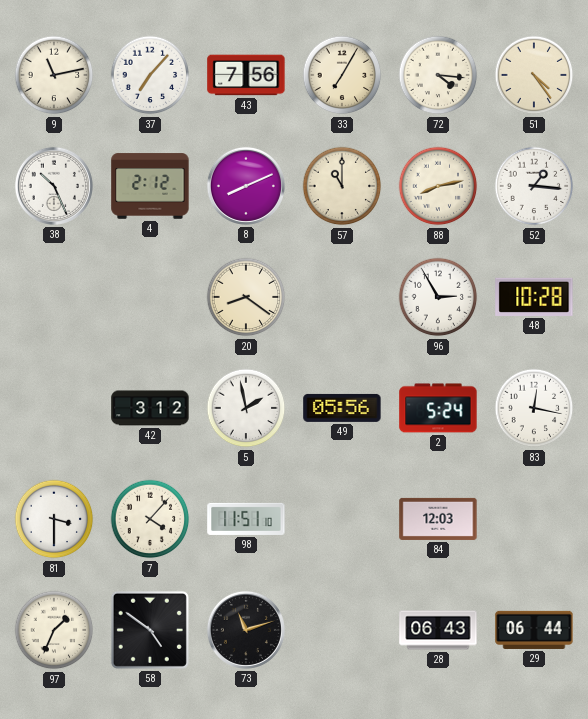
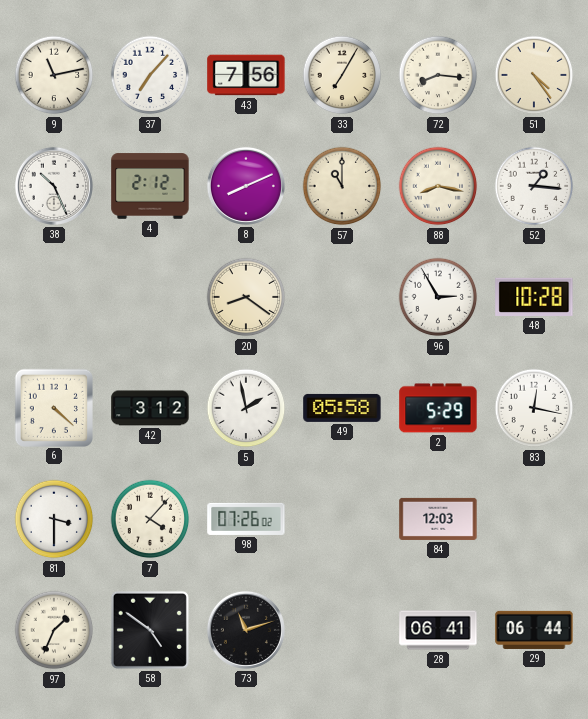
72: 4:16 -> 8:16 (438, 75)
88: 8:13 -> 8:17 (438, 186)
6: none -> 4:22 (53, 407)
49: 05:56 -> 05:58 (342, 408)
2: 5:24 -> 5:29 (438, 408)
98: 11:51 -> 07:26 (246, 519)
28: 06:43 -> 06:41 (438, 630)
